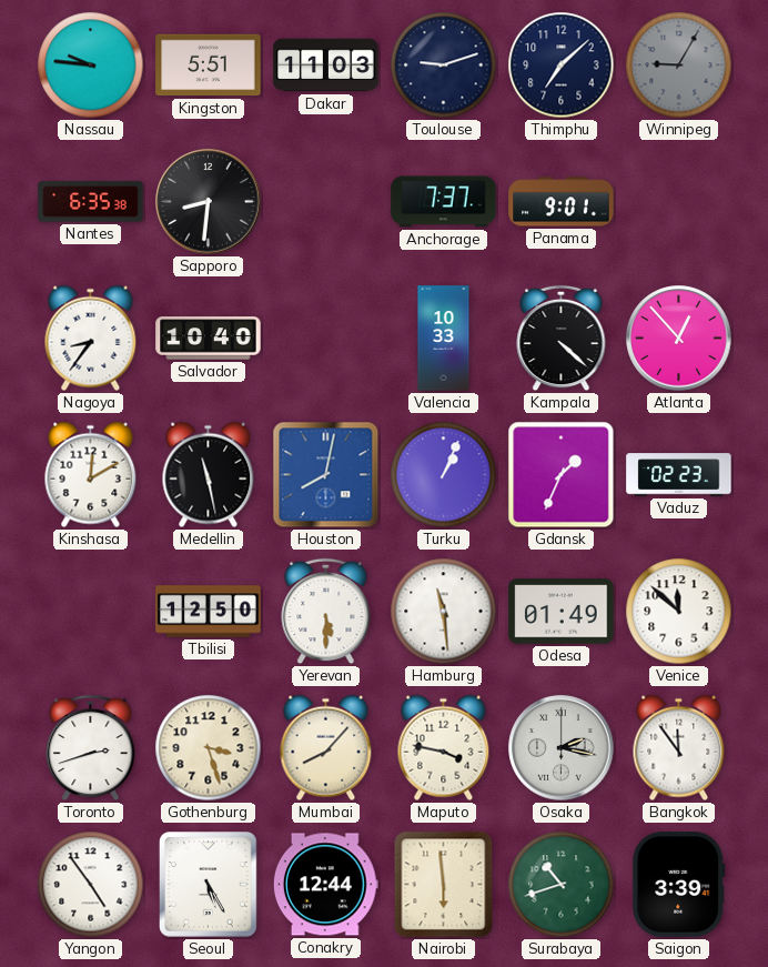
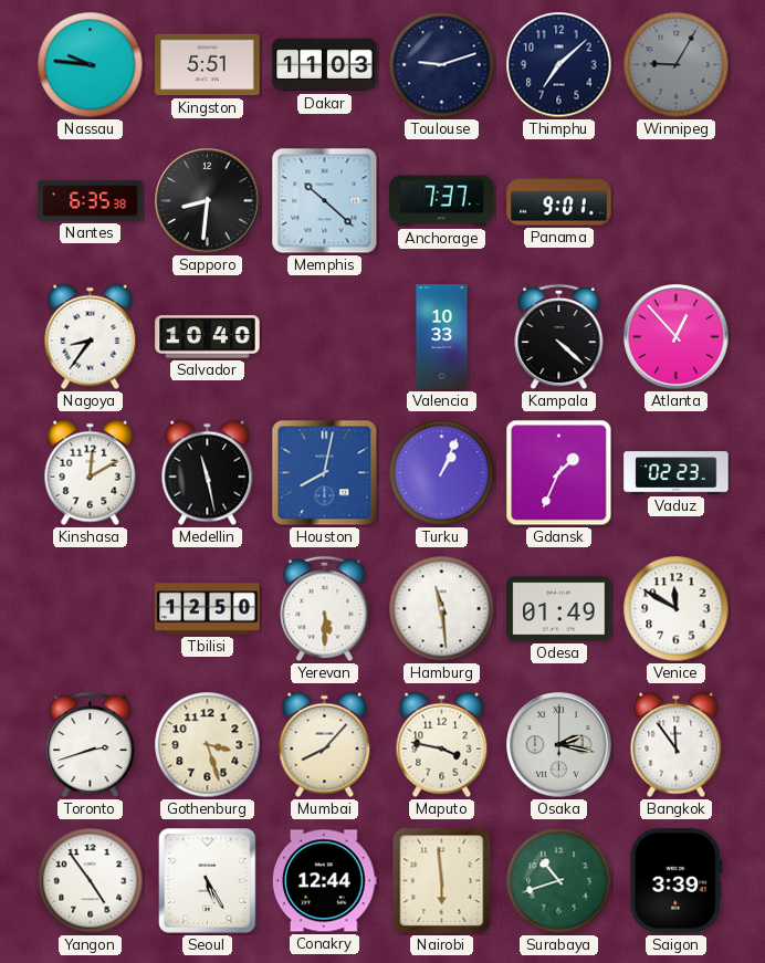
Memphis: none -> 10:22 (325, 201)
Venice: 11:52 -> 11:50 (677, 609)
